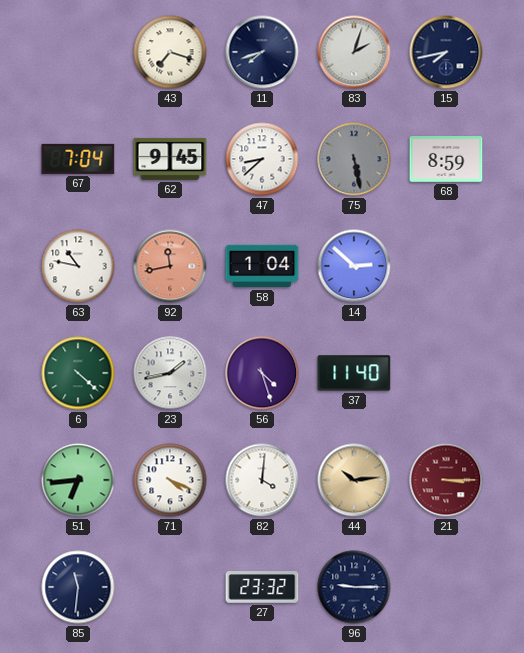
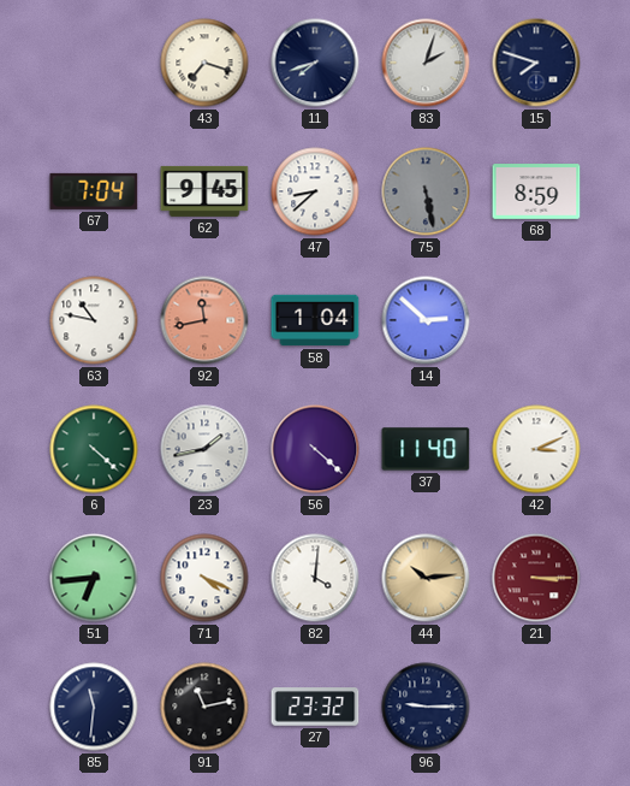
15: 7:43 -> 7:48 (536, 63)
56: 4:27 -> 4:22 (315, 449)
42: none -> 3:11 (536, 449)
91: none -> 11:13 (204, 707)
